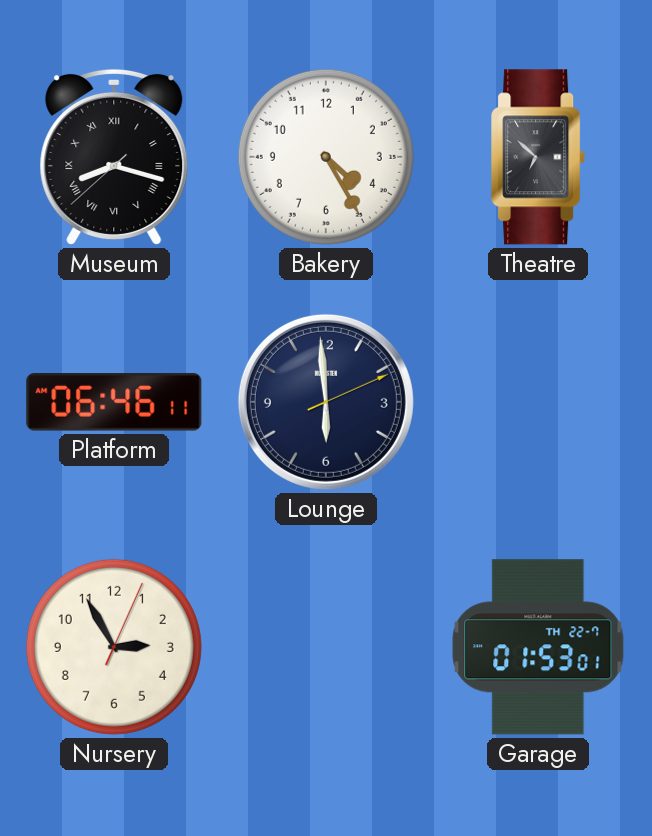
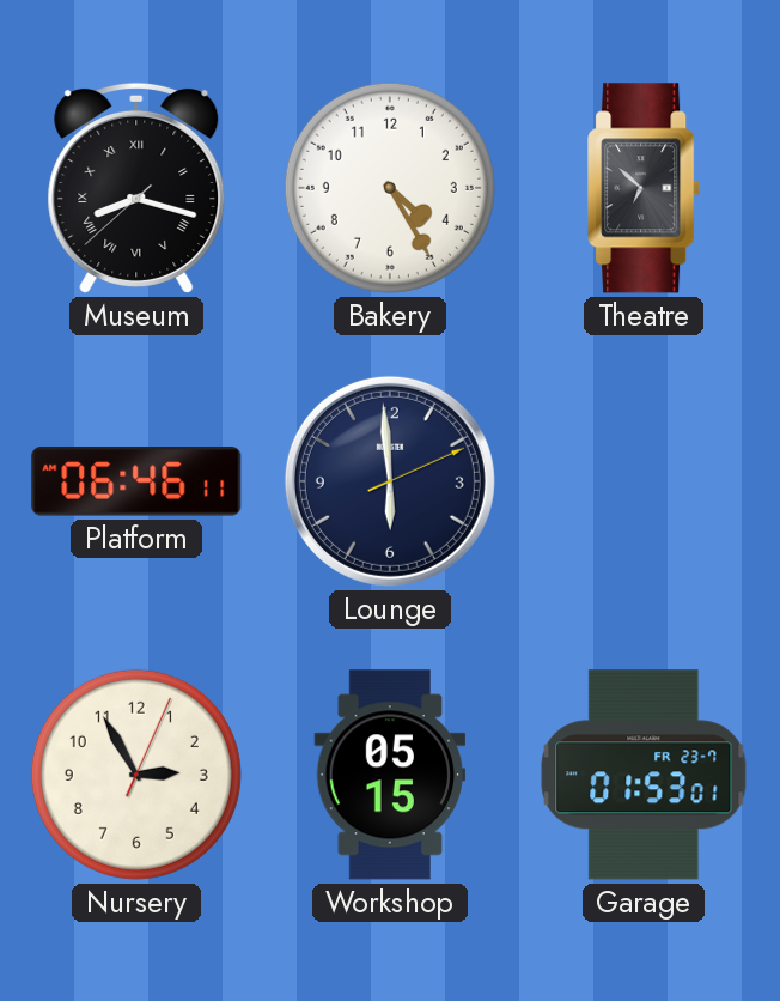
Workshop: none -> 05:15 (390, 775)
Garage date: TH 22-7 -> FR 23-7 (644, 775)
